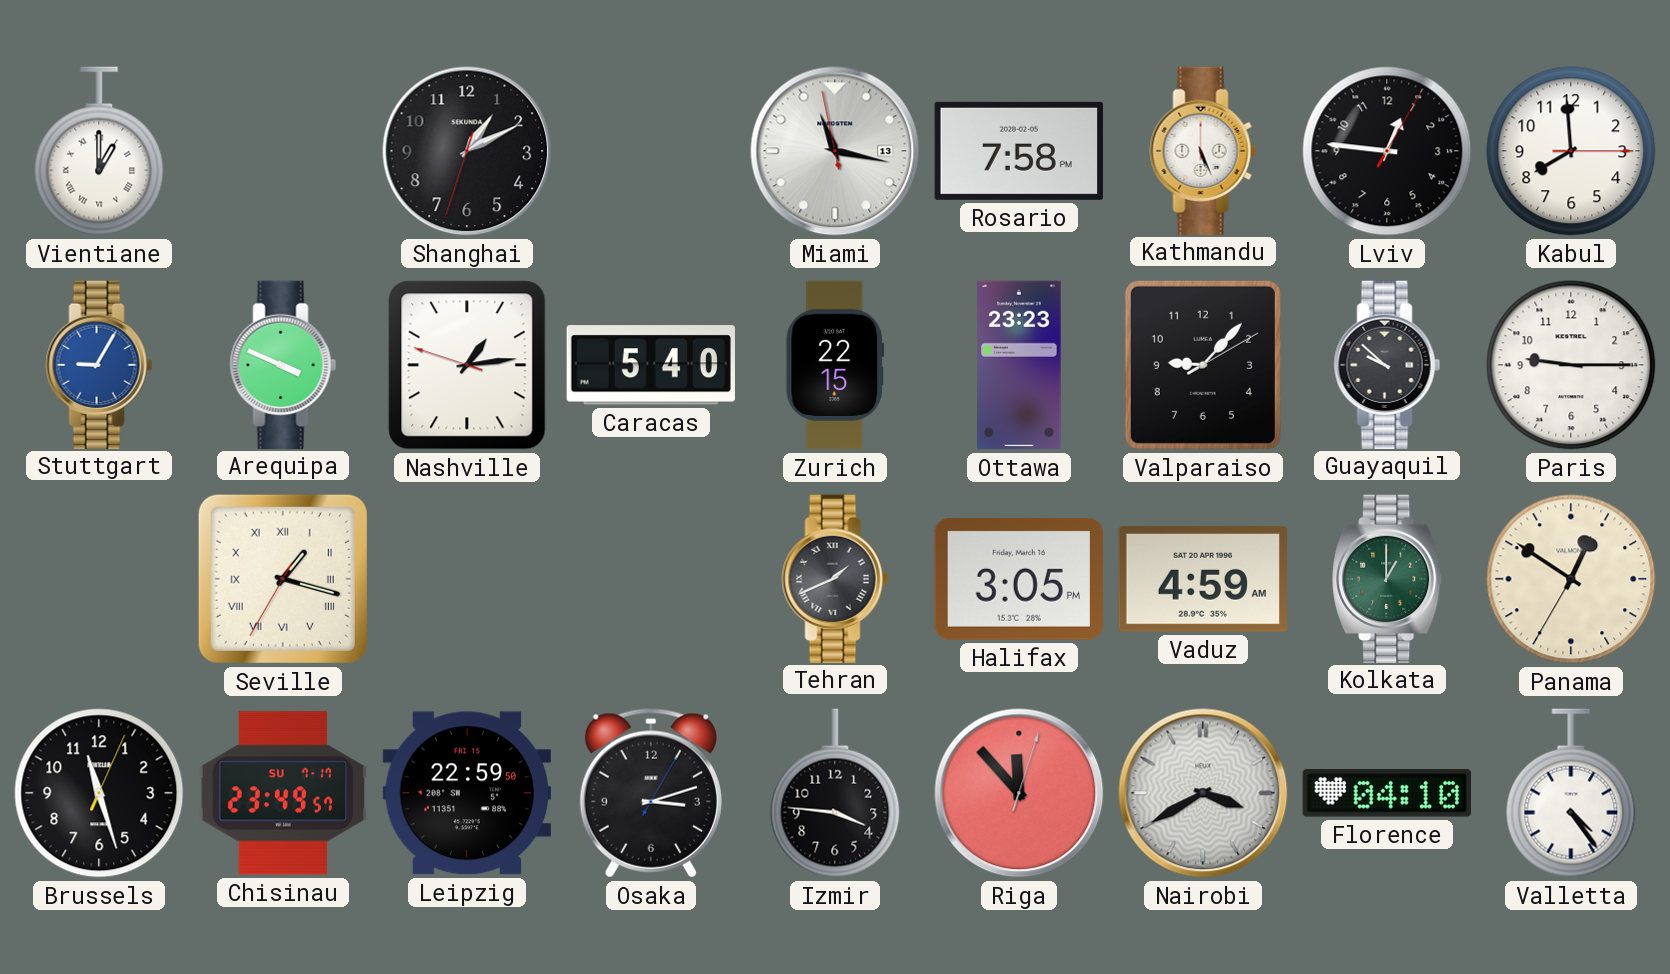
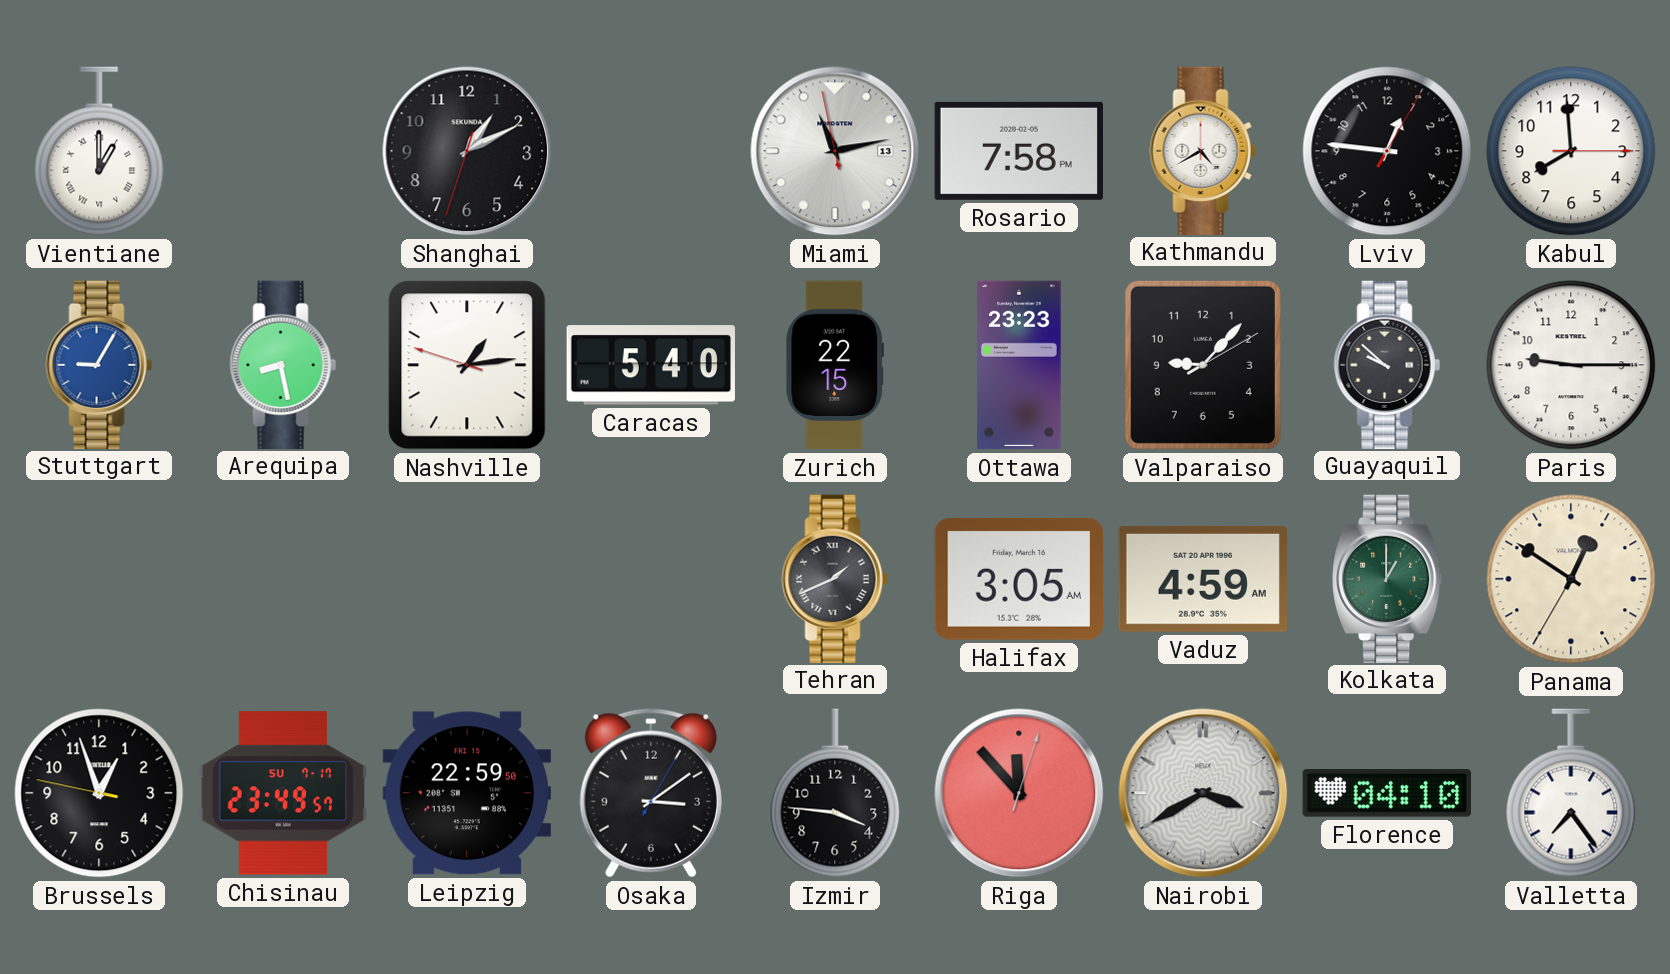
Miami: 11:16 -> 11:12 (835, 151)
Kathmandu: 5:26 -> 4:40 (1203, 150)
Arequipa: 3:49 -> 8:28 (283, 364)
Seville: 1:17 -> none (283, 579)
Halifax: 3:05 PM -> 3:05 AM (1019, 579)
Brussels: 11:27 -> 12:56 (99, 793)
Osaka: 3:12 -> 3:09 (651, 793)
Valletta: 4:24 -> 7:24 (1571, 793)
